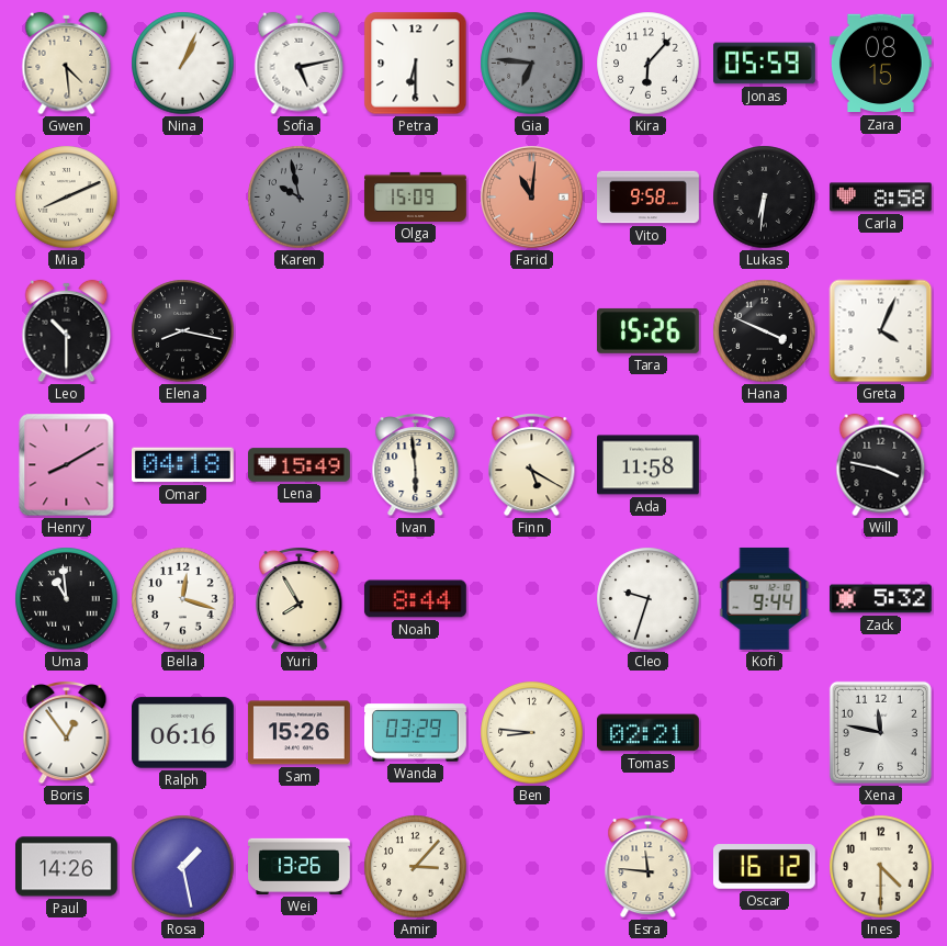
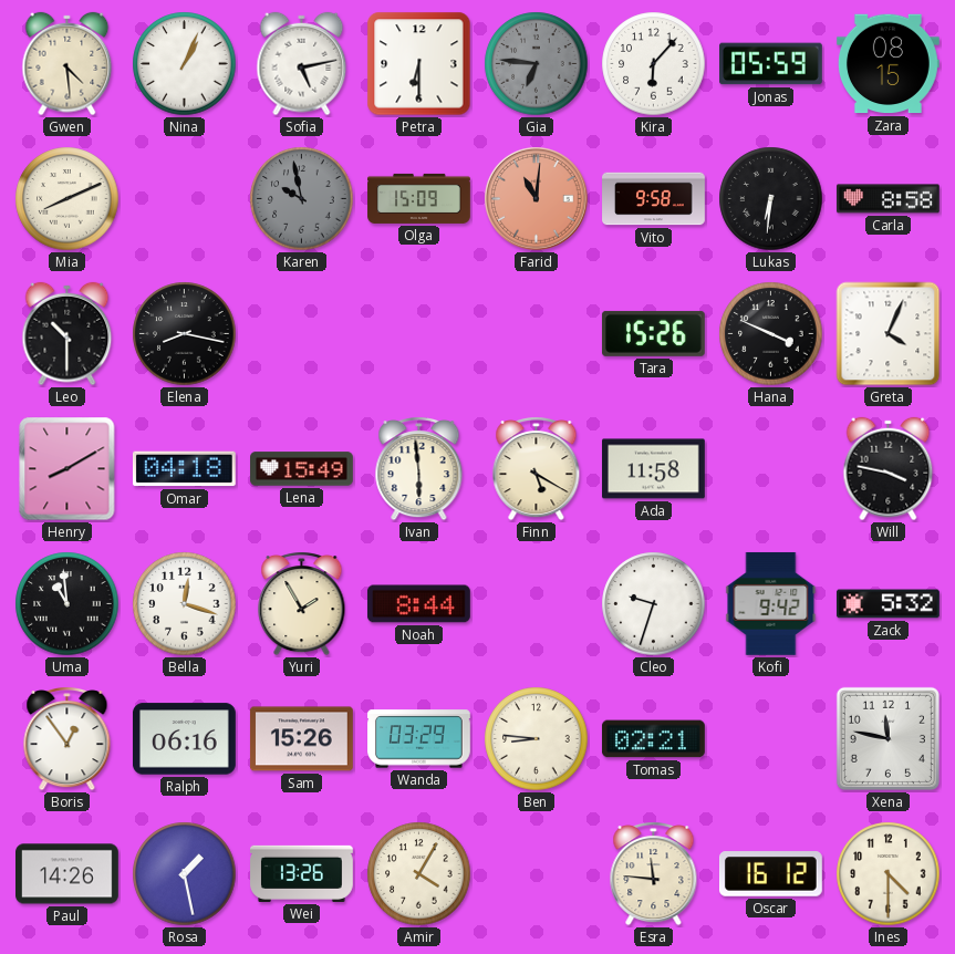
Yuri: 7:55 -> 1:55 (302, 604)
Kofi: 9:44 -> 9:42 (771, 603)
Amir: 3:07 -> 4:05 (419, 874)
